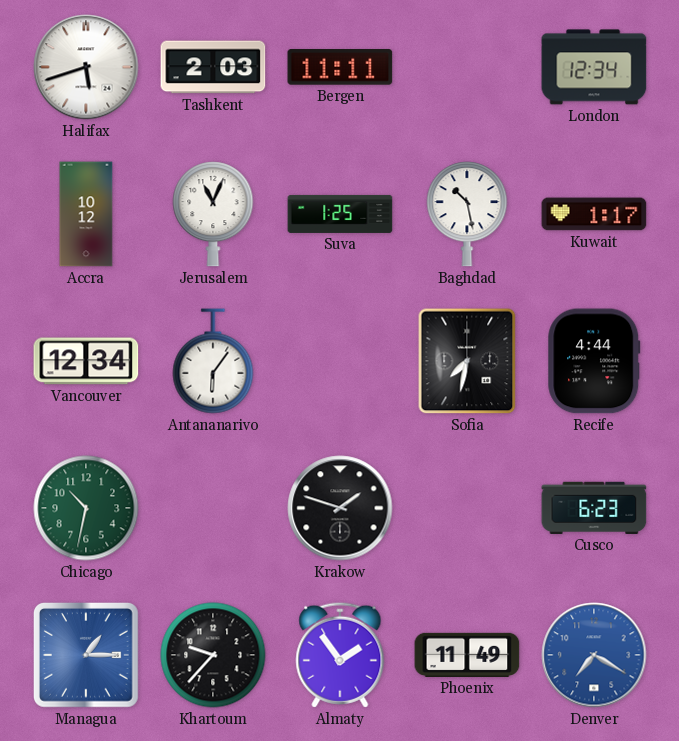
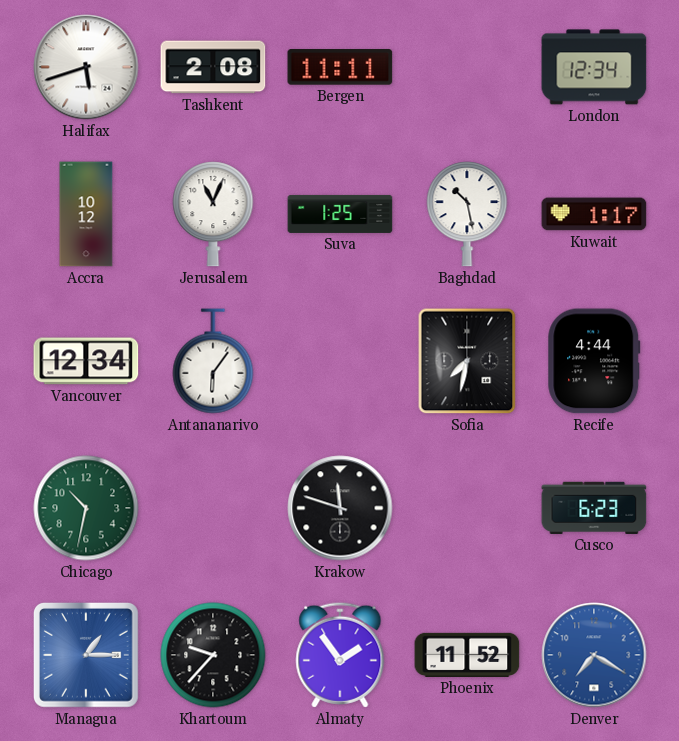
Tashkent: 2:03 -> 2:08 (213, 67)
Krakow: 1:48 -> 11:48 (340, 508)
Phoenix: 11:49 -> 11:52 (467, 655)
